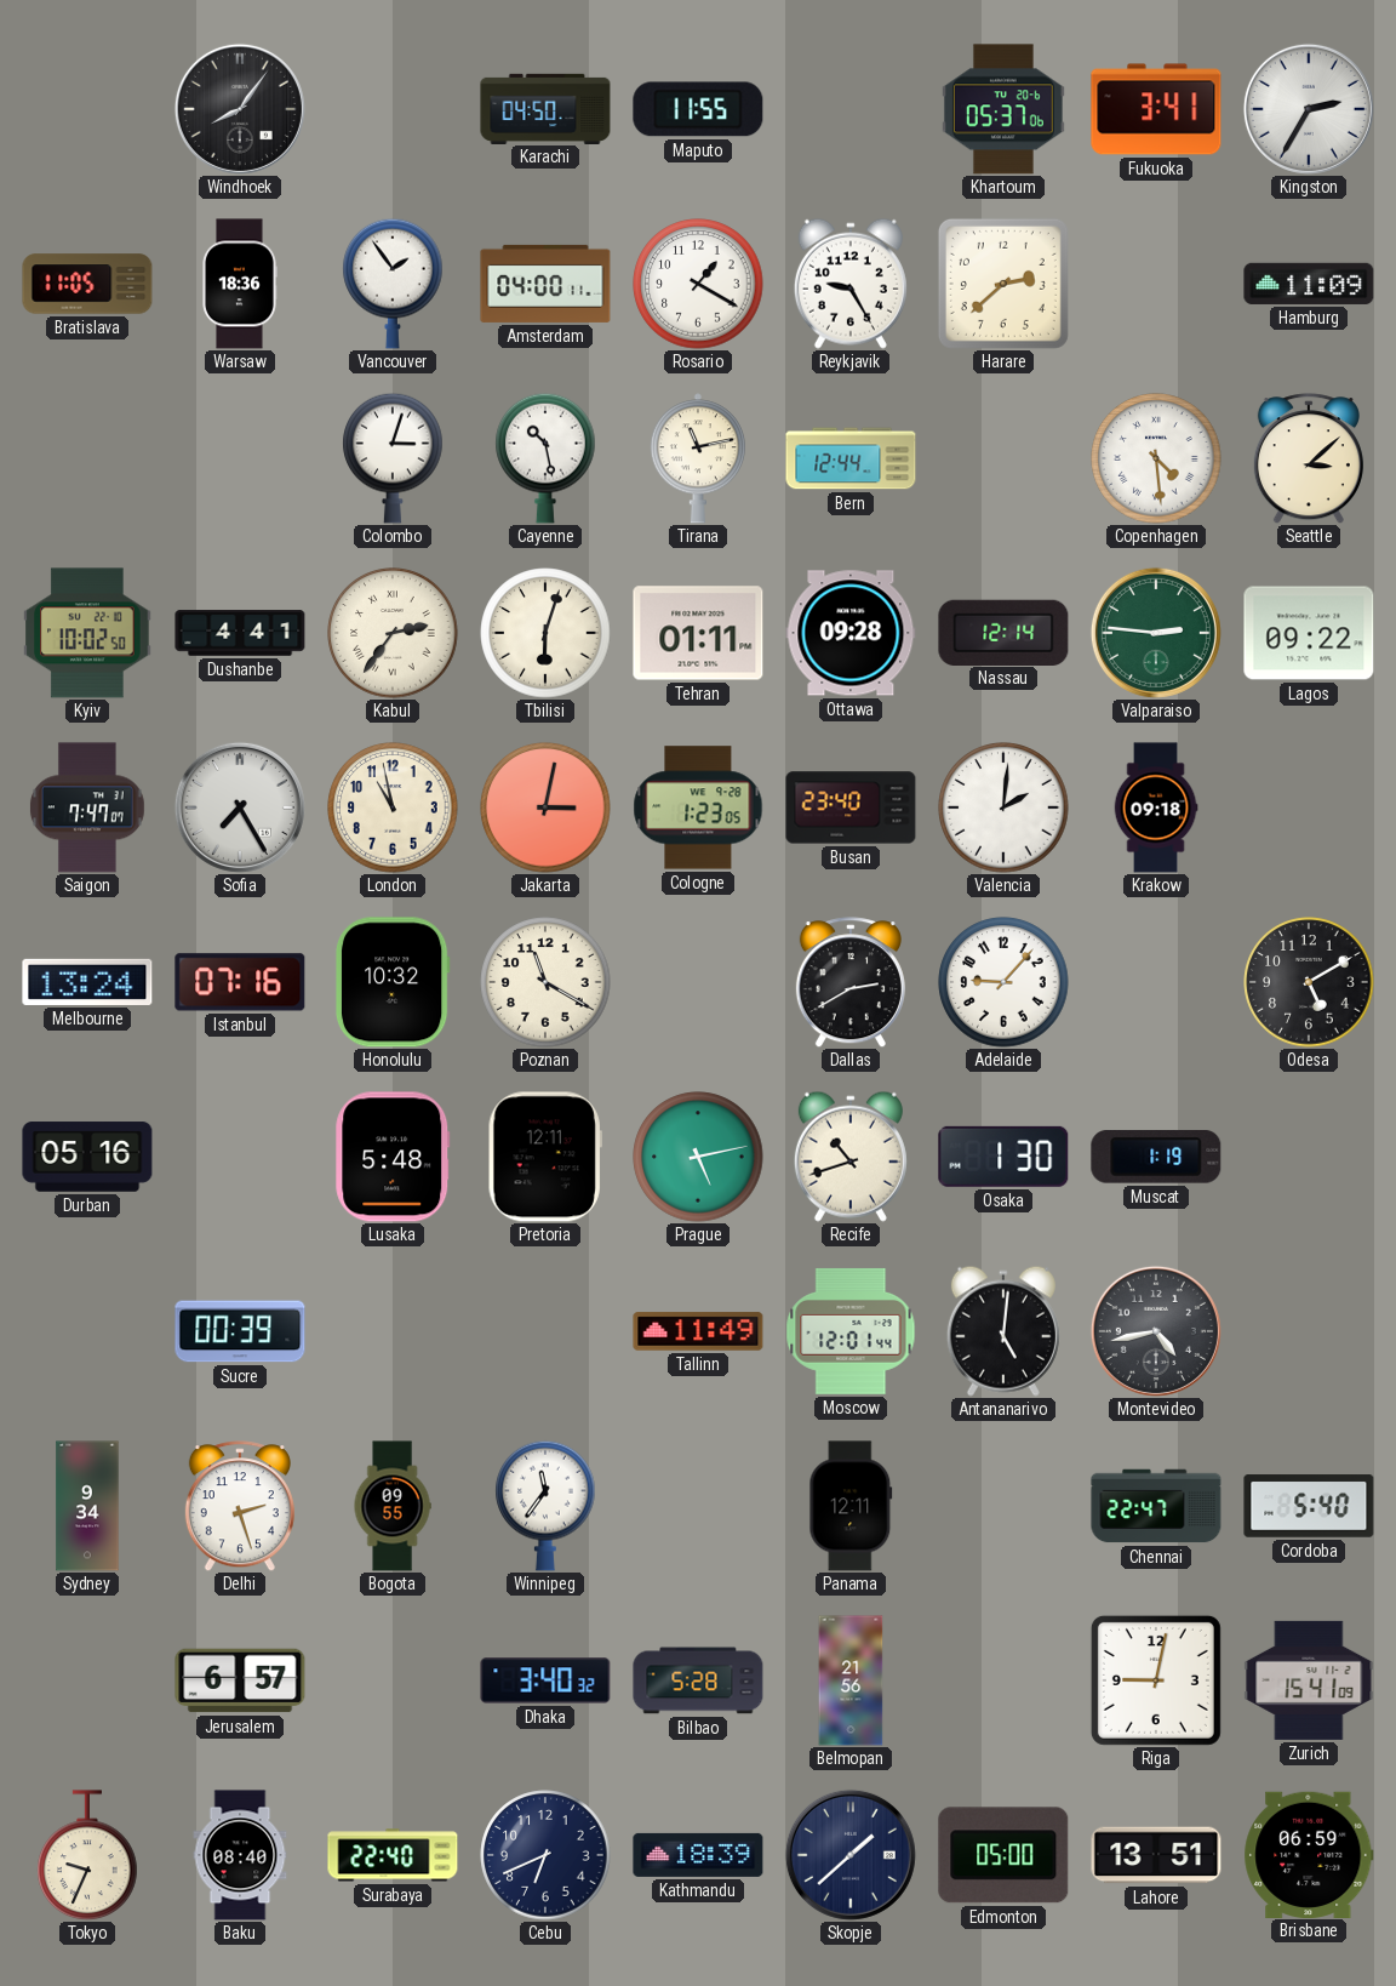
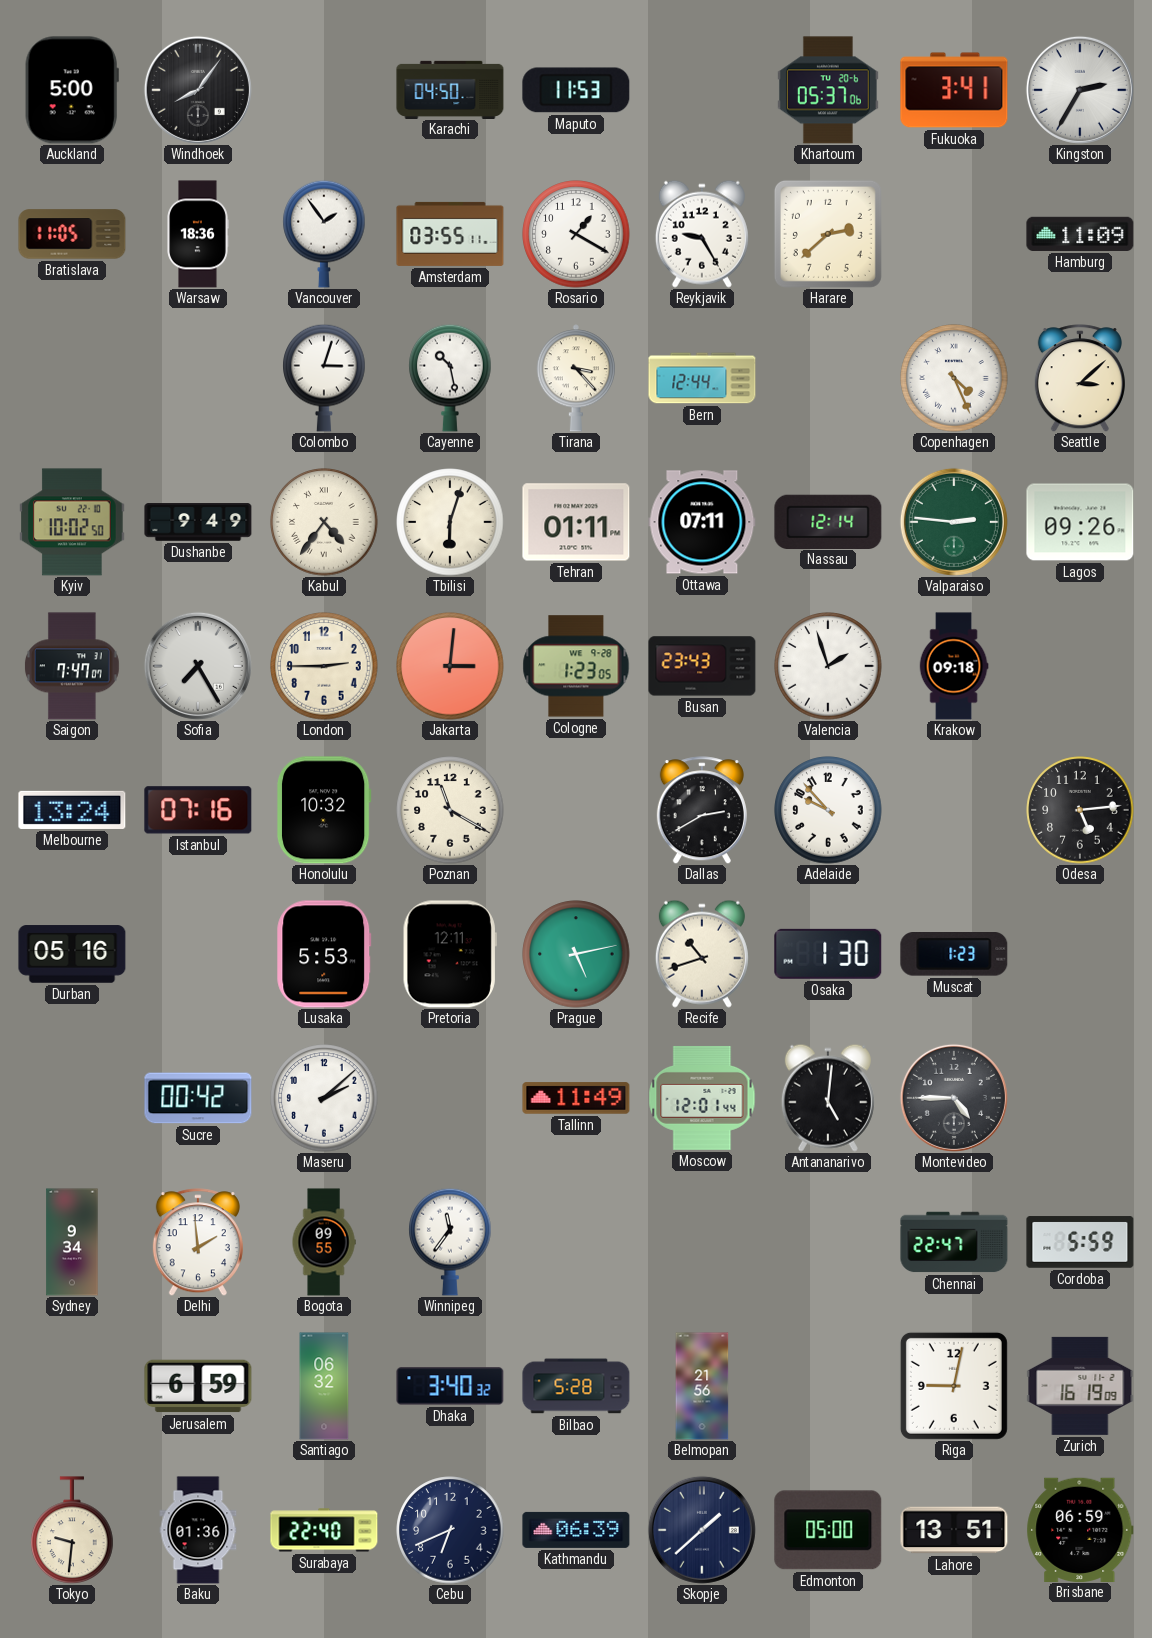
Auckland: none -> 5:00 (72, 90)
Maputo: 11:55 -> 11:53 (576, 90)
Amsterdam: 04:00 -> 03:55 (450, 234)
Tirana: 11:13 -> 3:23 (576, 378)
Copenhagen: 4:29 -> 4:26 (954, 378)
Dushanbe: 4:41 -> 9:49 (198, 522)
Kabul: 2:36 -> 4:36 (324, 522)
Ottawa: 09:28 -> 07:11 (702, 522)
Lagos: 09:22 -> 09:26 (1080, 522)
London: 10:58 -> 2:45 (324, 666)
Jakarta: 3:02 -> 3:01 (450, 666)
Busan: 23:40 -> 23:43 (702, 666)
Valencia: 2:01 -> 1:57 (828, 666)
Adelaide: 9:07 -> 9:53 (828, 810)
Odesa: 5:10 -> 5:14 (1080, 810)
Lusaka: 5:48 -> 5:53 (324, 954)
Muscat: 1:19 -> 1:23 (954, 955)
Sucre: 00:39 -> 00:42 (198, 1098)
Maseru: none -> 2:08 (324, 1098)
Montevideo: 4:43 -> 4:45 (954, 1098)
Delhi: 2:27 -> 1:59 (198, 1242)
Panama: 12:11 -> none (851, 1506)
Cordoba: 5:40 -> 5:59 (1080, 1242)
Jerusalem: 6:57 -> 6:59 (198, 1386)
Santiago: none -> 06:32 (324, 1386)
Zurich: 15:41 -> 16:19 (1080, 1386)
Tokyo: 9:34 -> 9:31 (72, 1530)
Baku: 08:40 -> 01:36 (198, 1530)
Kathmandu: 18:39 -> 06:39 (576, 1530)
